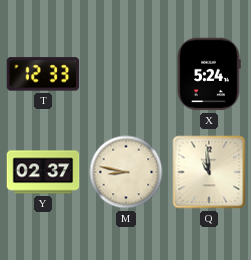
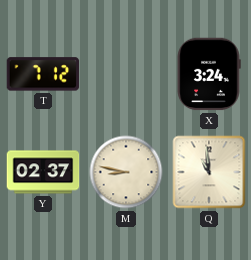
T: 12:33 -> 7:12 (43, 74)
X: 5:24 -> 3:24 (209, 74)
